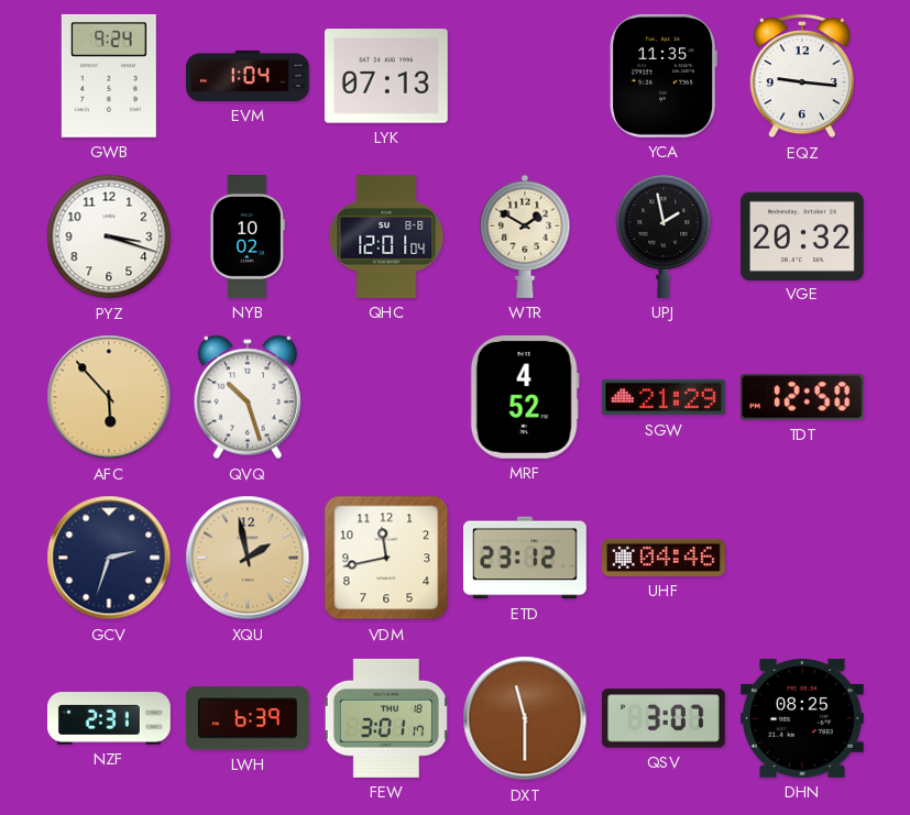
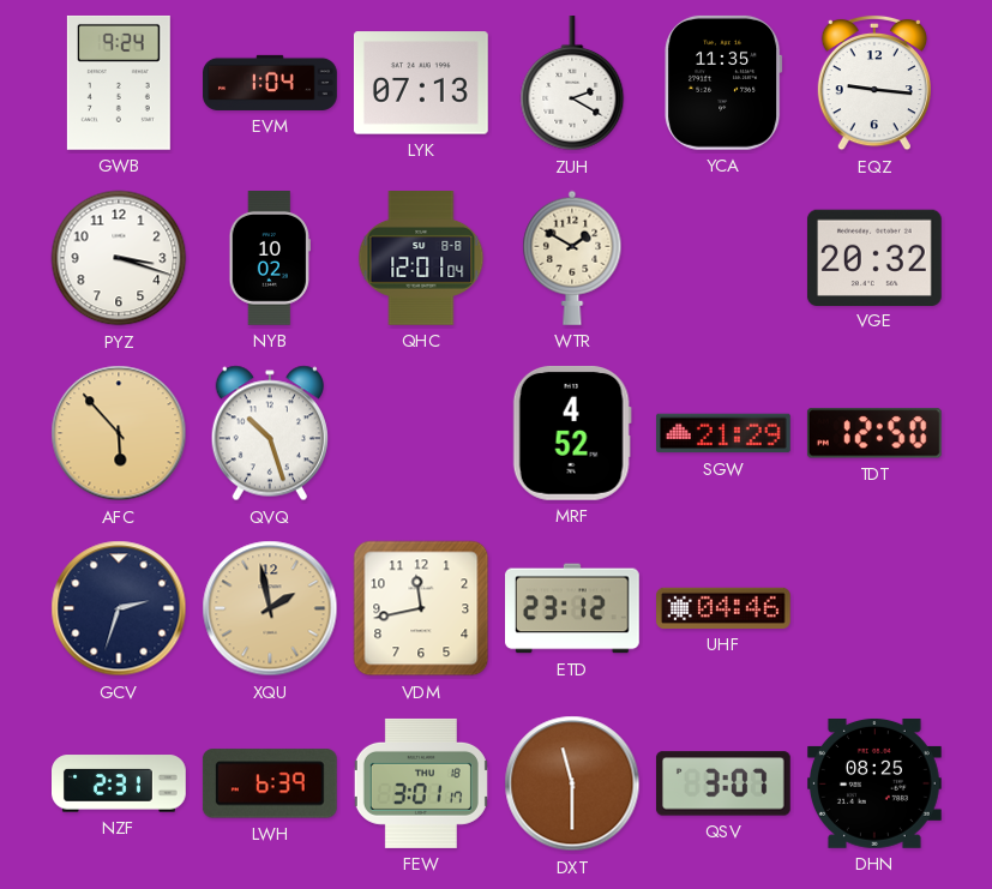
ZUH: none -> 2:20 (572, 84)
UPJ: 1:58 -> none (664, 236)
